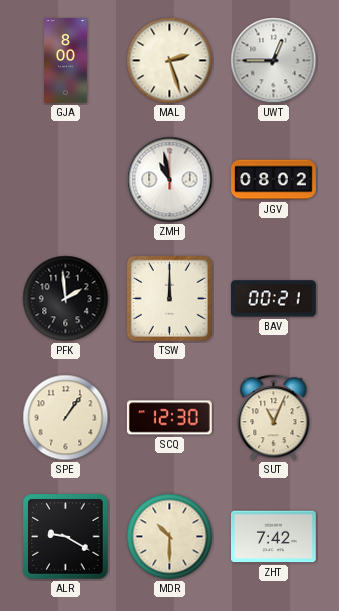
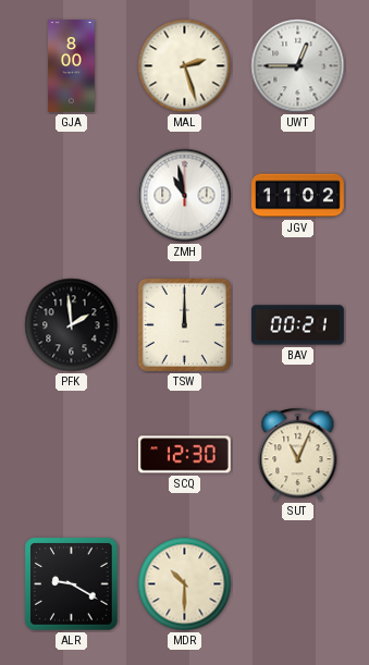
JGV: 08:02 -> 11:02 (298, 196)
SPE: 1:06 -> none (66, 418)
ZHT: 7:42 -> none (273, 537)
